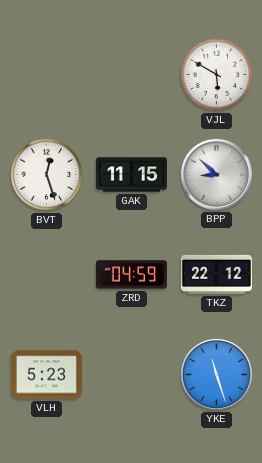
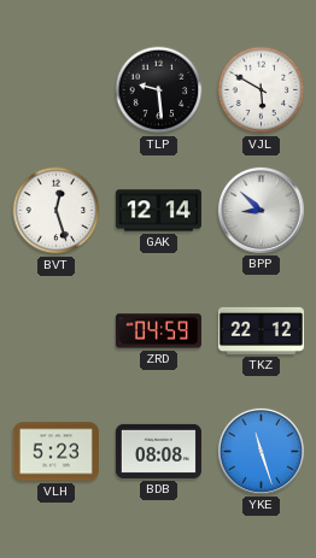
TLP: none -> 9:29 (159, 90)
GAK: 11:15 -> 12:14 (158, 211)
BDB: none -> 08:08 (158, 451)
